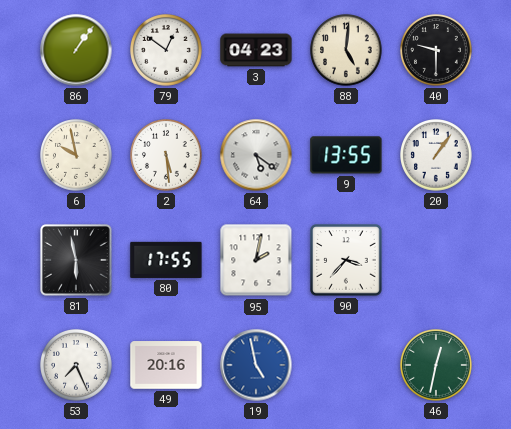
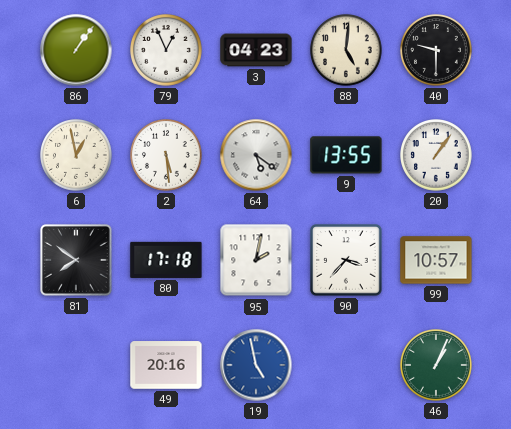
79: 12:51 -> 12:56 (167, 51)
6: 9:58 -> 12:58 (77, 156)
81: 5:58 -> 7:51 (77, 261)
80: 17:55 -> 17:18 (166, 260)
99: none -> 10:57 (436, 260)
53: 7:26 -> none (77, 366)
46: 12:32 -> 1:04 (437, 366)
